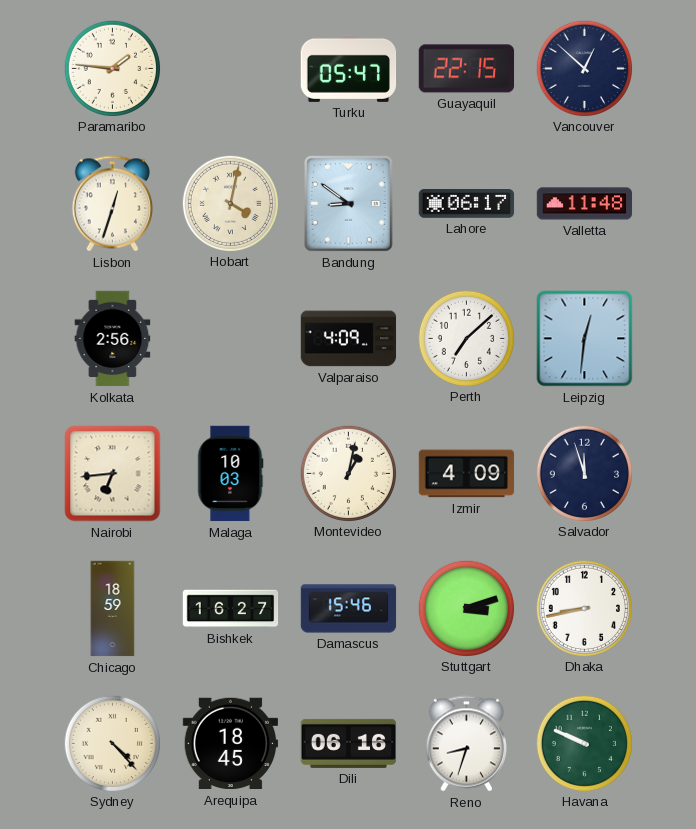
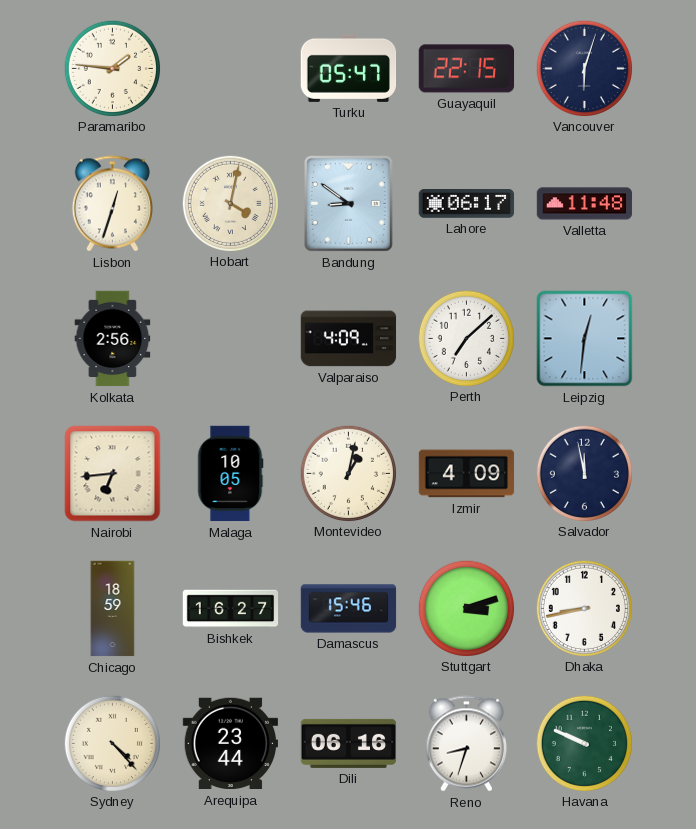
Vancouver: 12:52 -> 6:03 (584, 68)
Malaga: 10:03 -> 10:05 (231, 474)
Salvador: 11:57 -> 11:58 (584, 473)
Arequipa: 18:45 -> 23:44 (230, 744)
